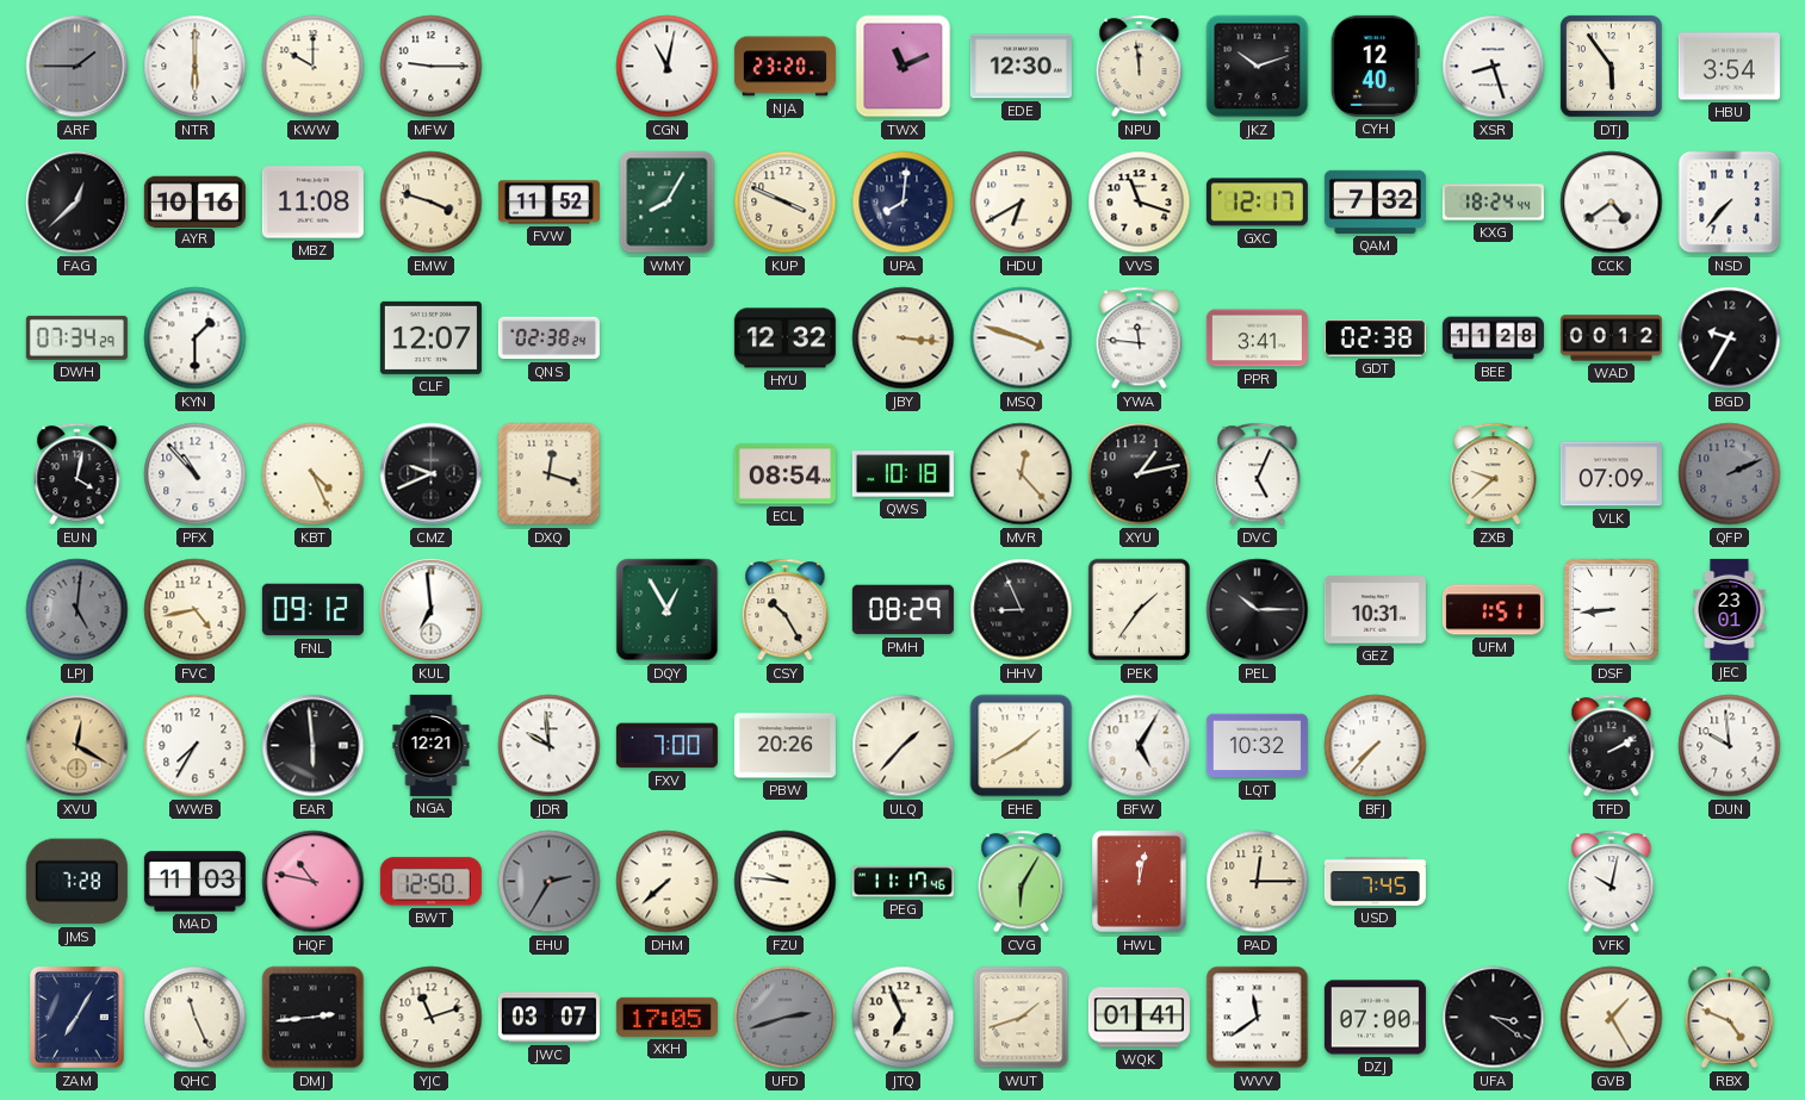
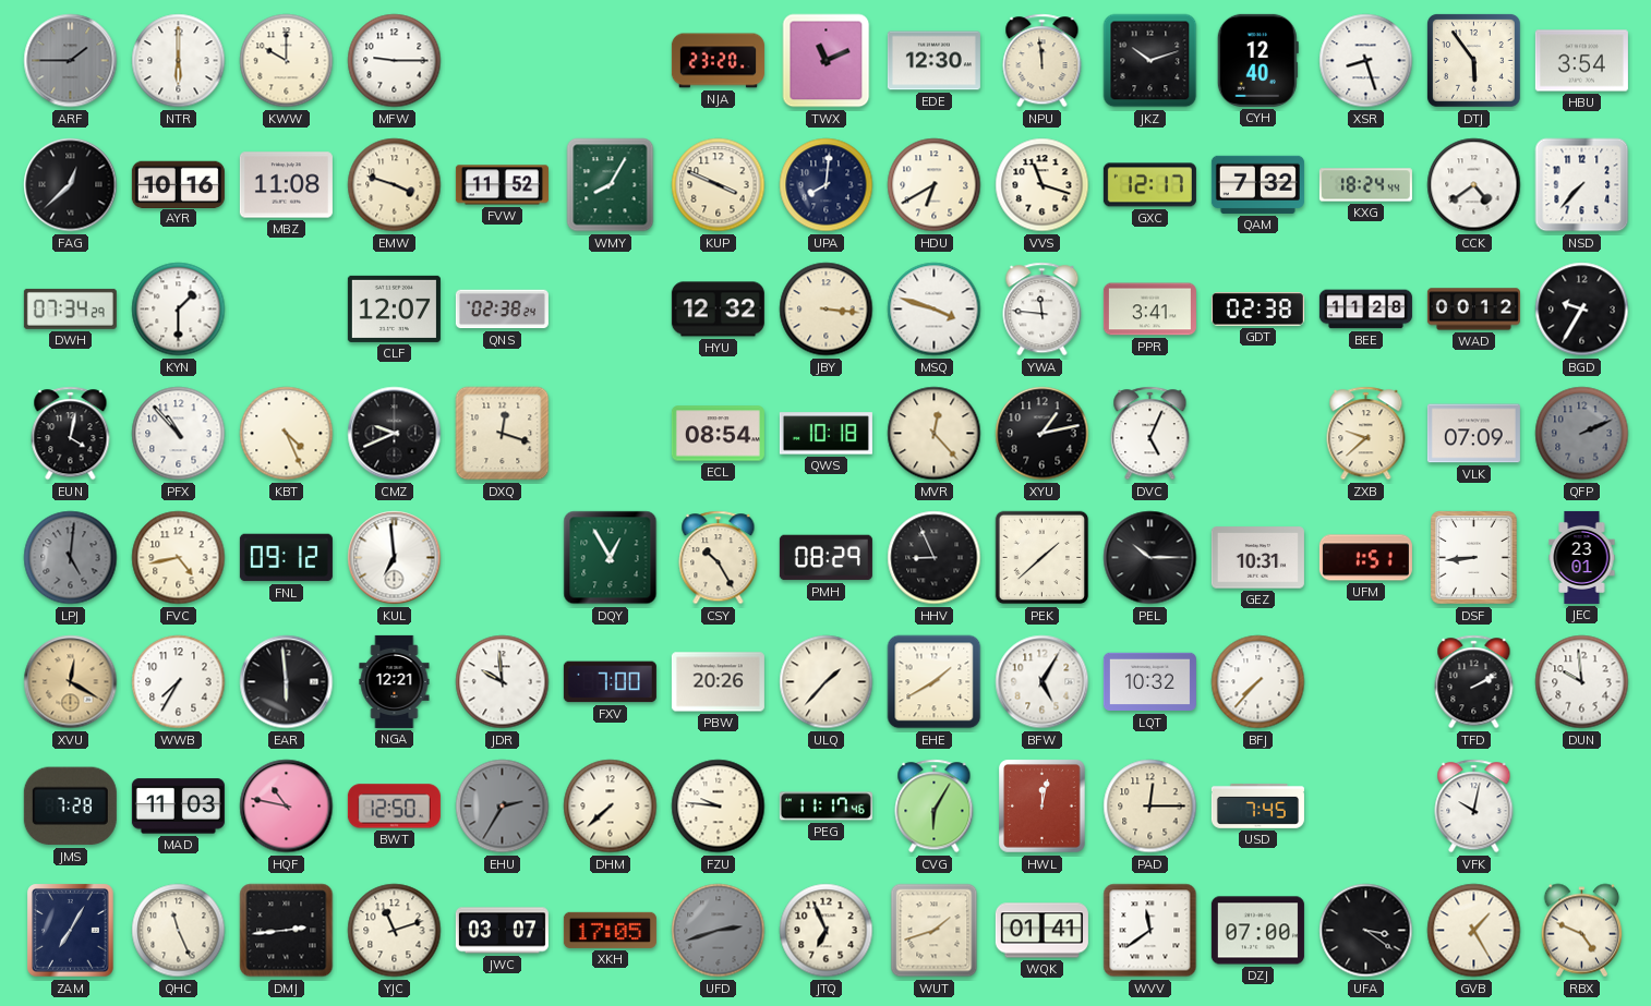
CGN: 11:02 -> none (668, 67)
PEK: 1:36 -> 1:38 (1043, 558)
